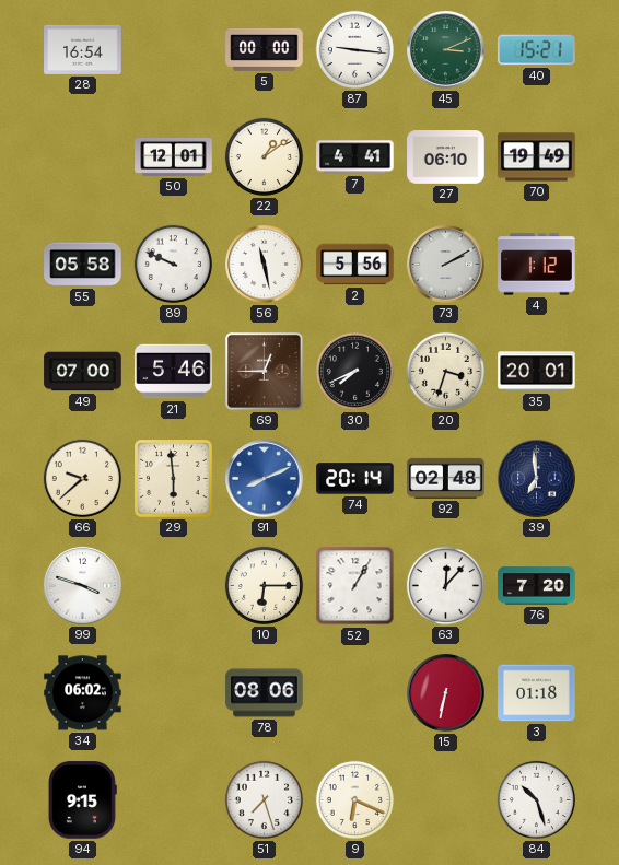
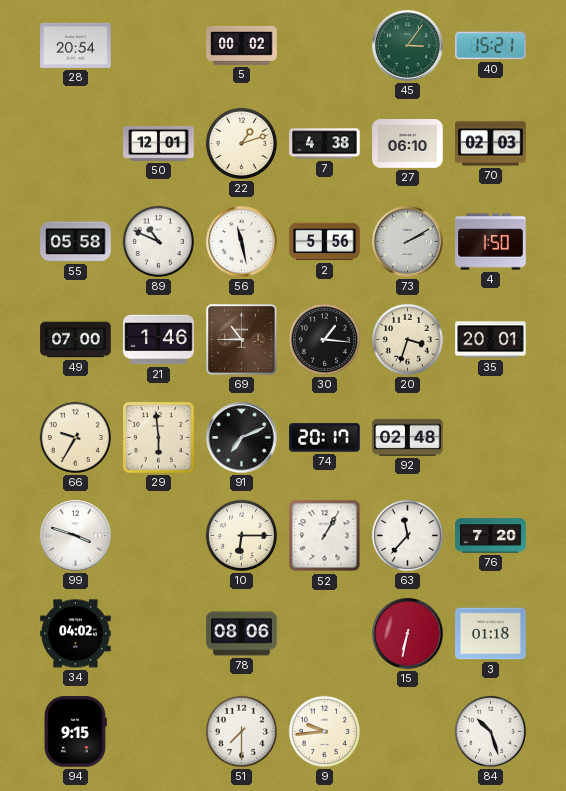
28: 16:54 -> 20:54 (76, 45)
5: 00:00 -> 00:02 (242, 45)
87: 9:16 -> none (354, 49)
45: 3:11 -> 3:06 (408, 46)
22: 1:09 -> 1:12 (241, 143)
7: 4:41 -> 4:38 (325, 144)
70: 19:49 -> 02:03 (491, 144)
89: 9:49 -> 10:49 (158, 241)
4: 1:12 -> 1:50 (491, 242)
21: 5:46 -> 1:46 (159, 340)
69: 12:45 -> 10:45 (242, 340)
30: 7:41 -> 1:16 (324, 339)
66: 9:38 -> 9:35 (75, 437)
91: 8:11 -> 7:11 (242, 438)
91 dial: blue -> black (242, 438)
74: 20:14 -> 20:17 (325, 438)
39: 6:59 -> none (537, 479)
63: 12:07 -> 11:37 (407, 535)
34: 06:02 -> 04:02 (76, 634)
51: 7:27 -> 7:30 (241, 731)
9: 6:19 -> 9:44 (324, 731)
